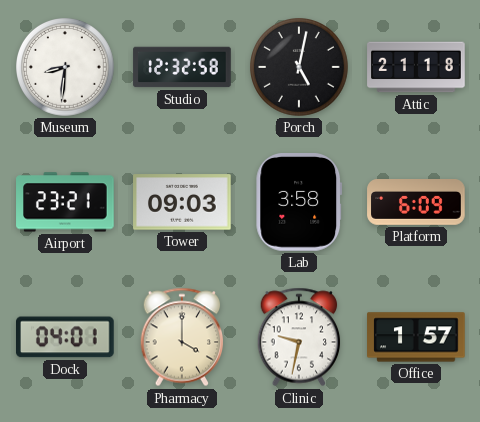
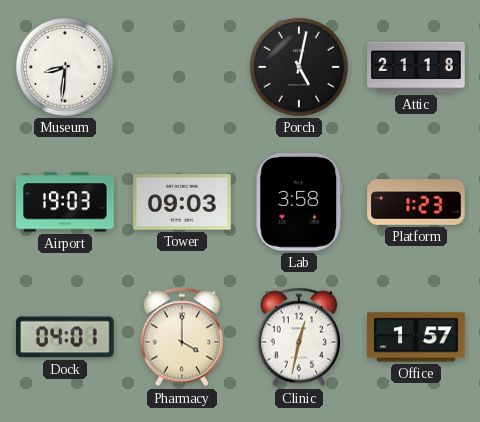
Studio: 12:32 -> none (182, 67)
Airport: 23:21 -> 19:03 (65, 202)
Platform: 6:09 -> 1:23 (416, 203)
Clinic: 9:32 -> 12:32 (299, 337)
